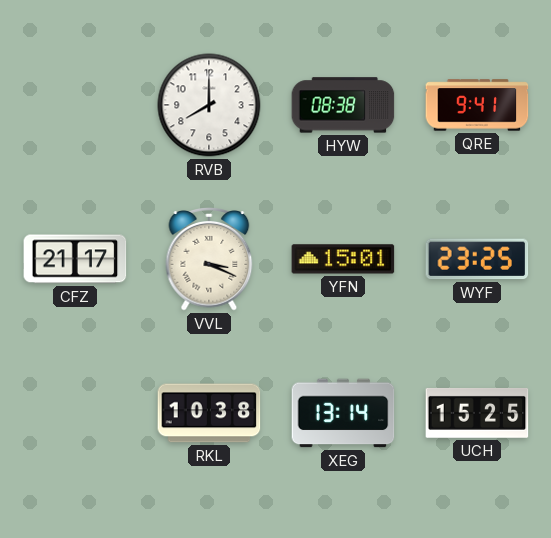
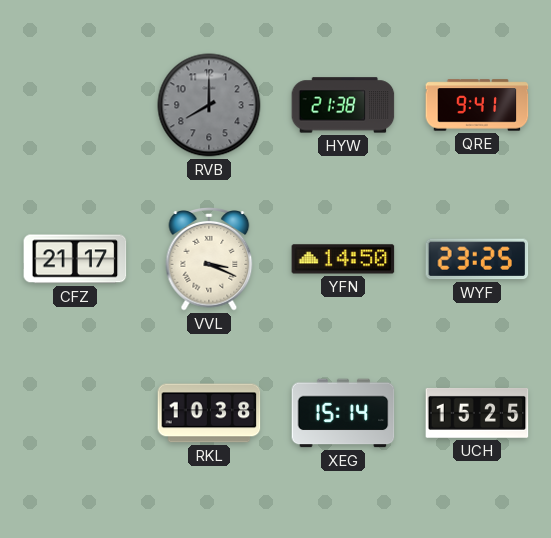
RVB dial: white -> grey (209, 105)
HYW: 08:38 -> 21:38 (343, 105)
YFN: 15:01 -> 14:50 (343, 259)
XEG: 13:14 -> 15:14 (343, 413)
